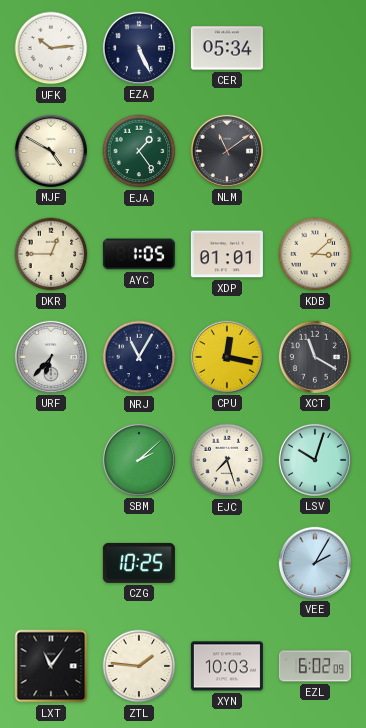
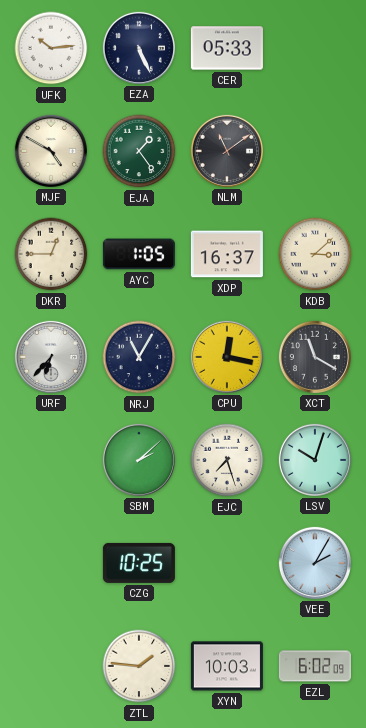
CER: 05:34 -> 05:33 (227, 48)
XDP: 01:01 -> 16:37 (227, 254)
LXT: 11:06 -> none (51, 666)
